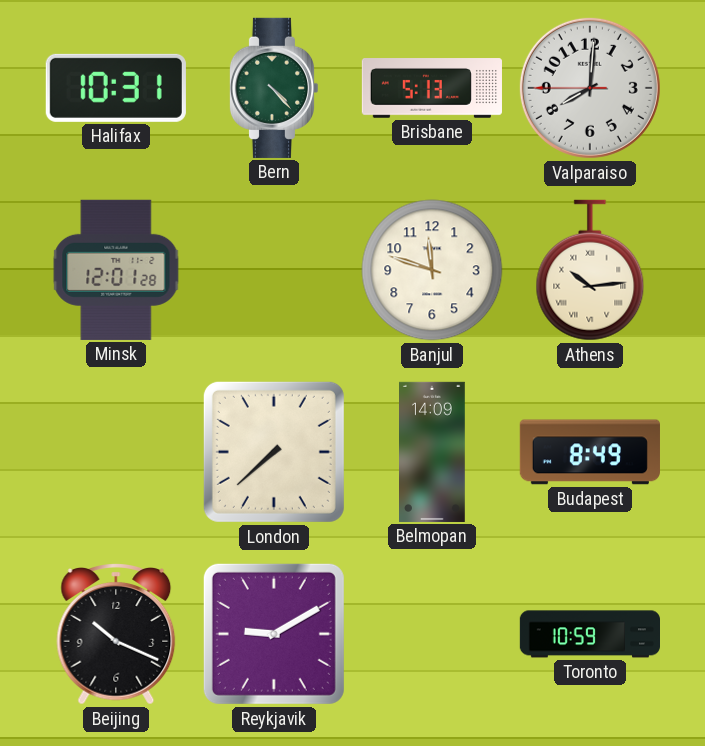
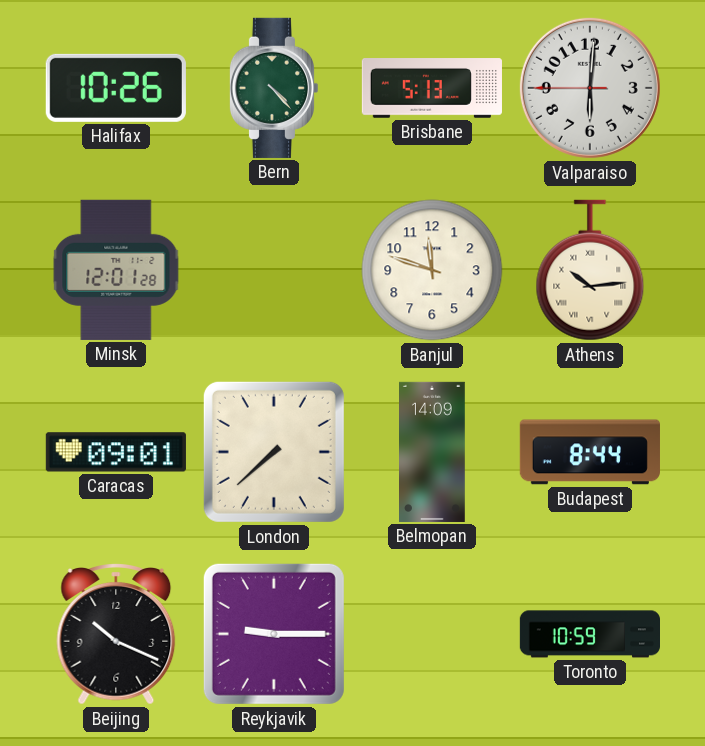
Halifax: 10:31 -> 10:26 (116, 88)
Valparaiso: 8:00 -> 6:00 (590, 88)
Caracas: none -> 09:01 (116, 452)
Budapest: 8:49 -> 8:44 (590, 452)
Reykjavik: 9:10 -> 9:15 (274, 634)
